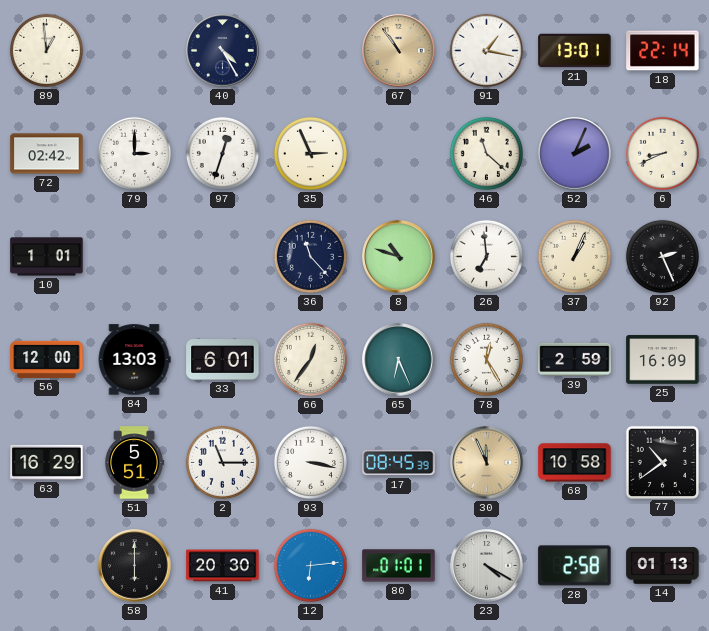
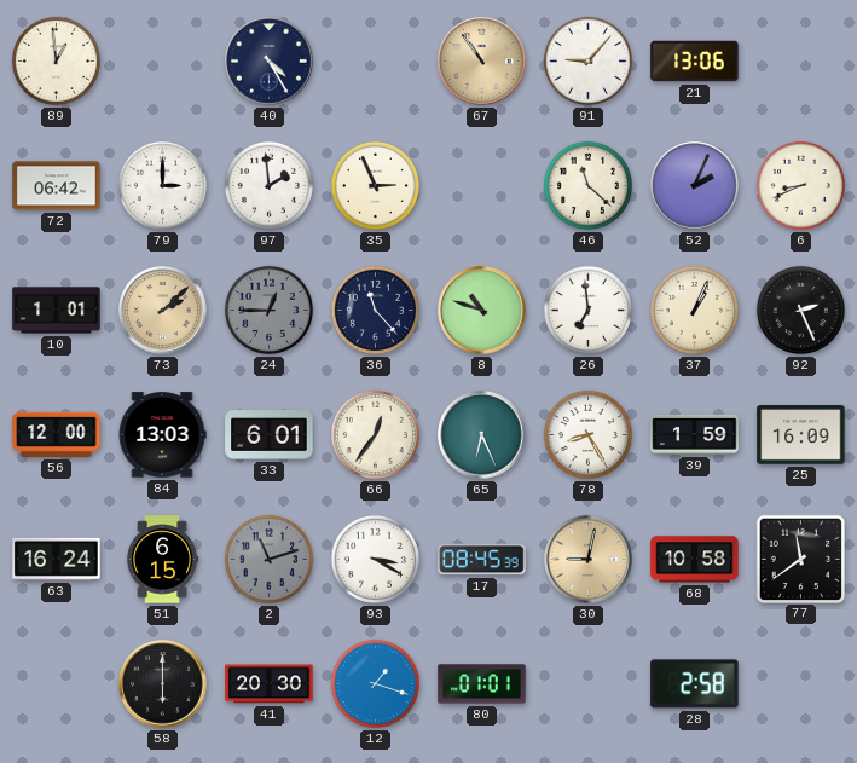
91: 1:17 -> 9:07 (587, 60)
21: 13:01 -> 13:06 (695, 62)
18: 22:14 -> none (663, 51)
72: 02:42 -> 06:42 (57, 186)
97: 12:33 -> 1:59 (268, 185)
73: none -> 2:08 (163, 311)
24: none -> 12:45 (268, 310)
78: 12:25 -> 8:25 (587, 434)
39: 2:59 -> 1:59 (695, 434)
63: 16:29 -> 16:24 (57, 559)
51: 5:51 -> 6:15 (163, 560)
2: 11:15 -> 11:12 (268, 559)
2 dial: white -> grey (268, 559)
93: 3:17 -> 3:20 (375, 559)
30: 11:56 -> 9:02 (589, 560)
77: 10:39 -> 11:39 (800, 559)
12: 6:14 -> 1:18 (375, 683)
23: 4:20 -> none (487, 566)
14: 01:13 -> none (663, 566)
